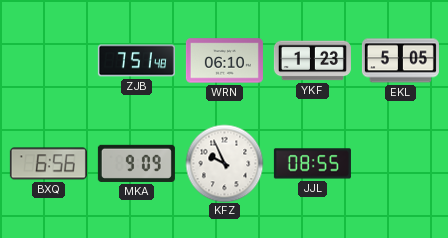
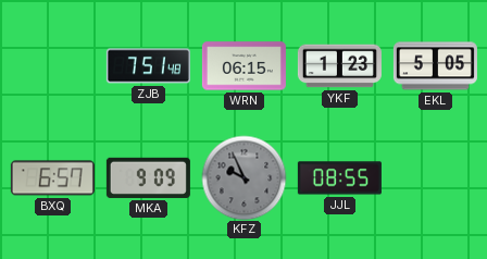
WRN: 06:10 -> 06:15 (243, 66)
BXQ: 6:56 -> 6:57 (52, 178)
KFZ dial: white -> grey (243, 177)
